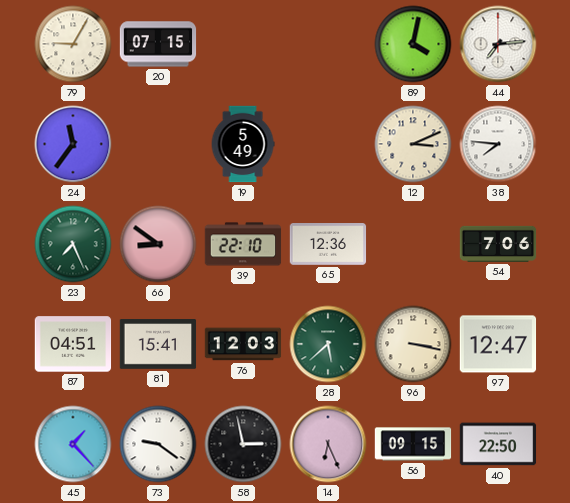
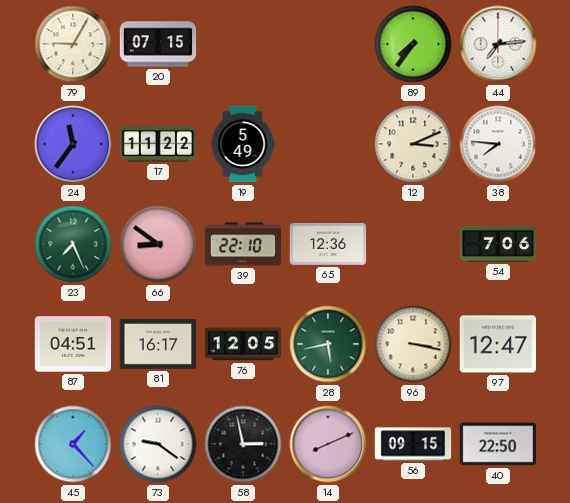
89: 4:02 -> 7:36 (413, 44)
17: none -> 11:22 (158, 144)
81: 15:41 -> 16:17 (158, 344)
76: 12:03 -> 12:05 (243, 344)
28: 5:38 -> 5:43 (328, 344)
14: 6:26 -> 8:11 (328, 444)
